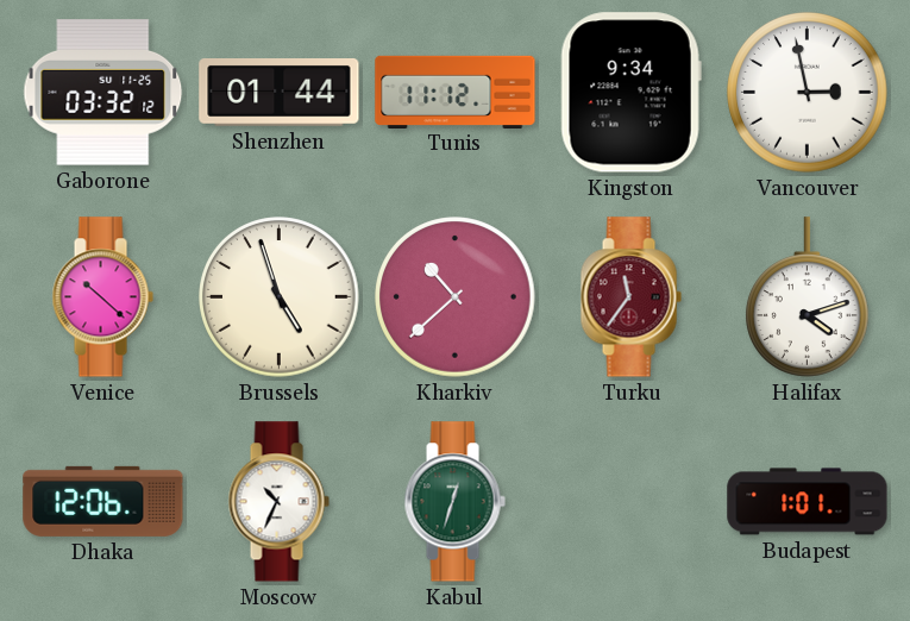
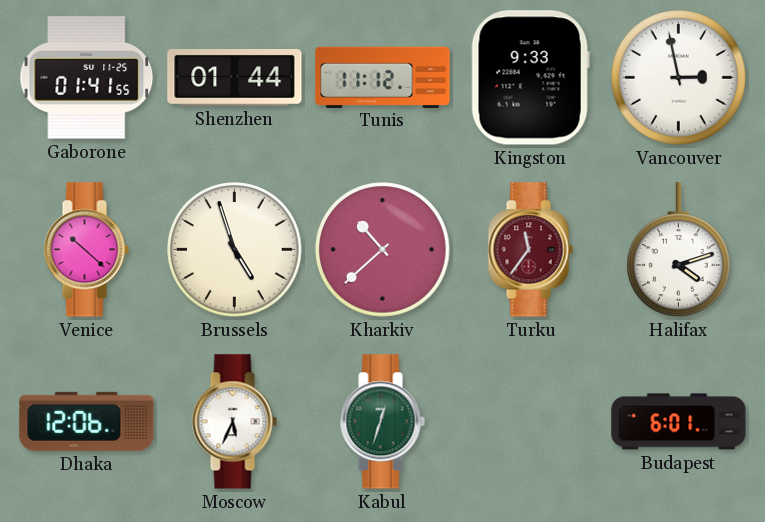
Gaborone: 03:32 -> 01:41 (87, 78)
Kingston: 9:34 -> 9:33 (530, 78)
Moscow: 10:34 -> 5:34 (234, 422)
Budapest: 1:01 -> 6:01 (679, 422)
